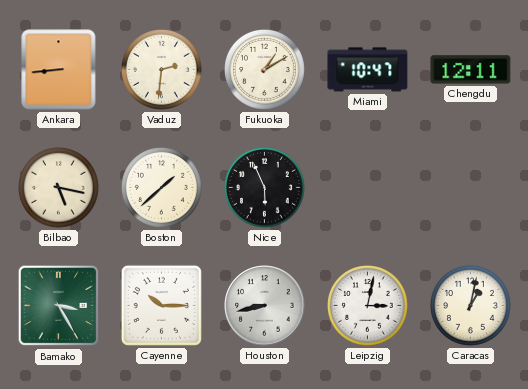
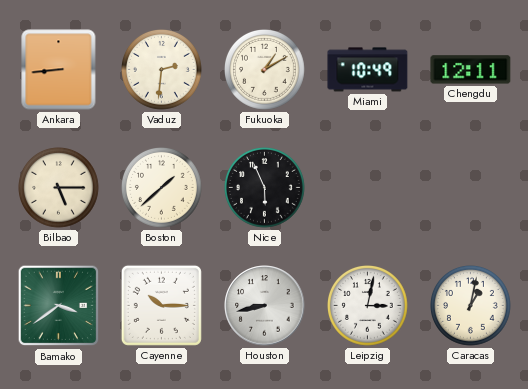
Miami: 10:47 -> 10:49 (368, 70)
Bilbao: 5:17 -> 5:15 (59, 188)
Bamako: 3:25 -> 3:39 (59, 306)
